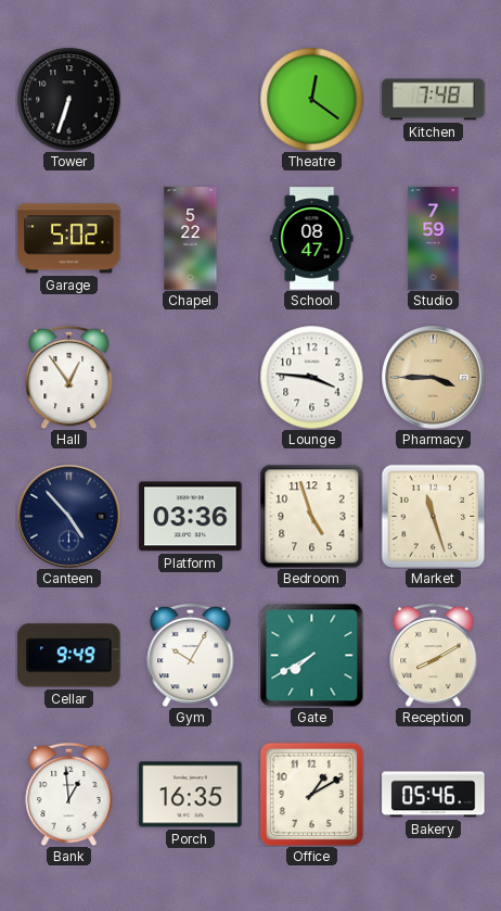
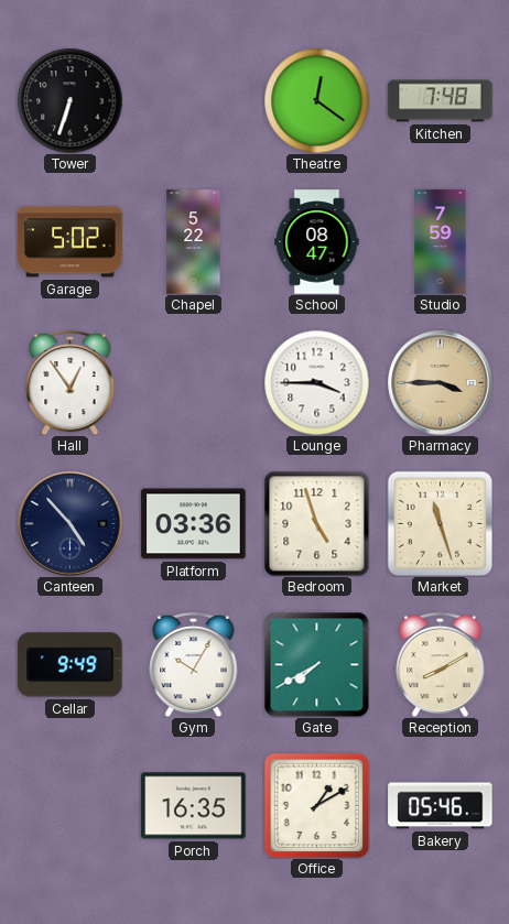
Lounge: 3:46 -> 3:45 (316, 382)
Bank: 12:59 -> none (69, 794)
